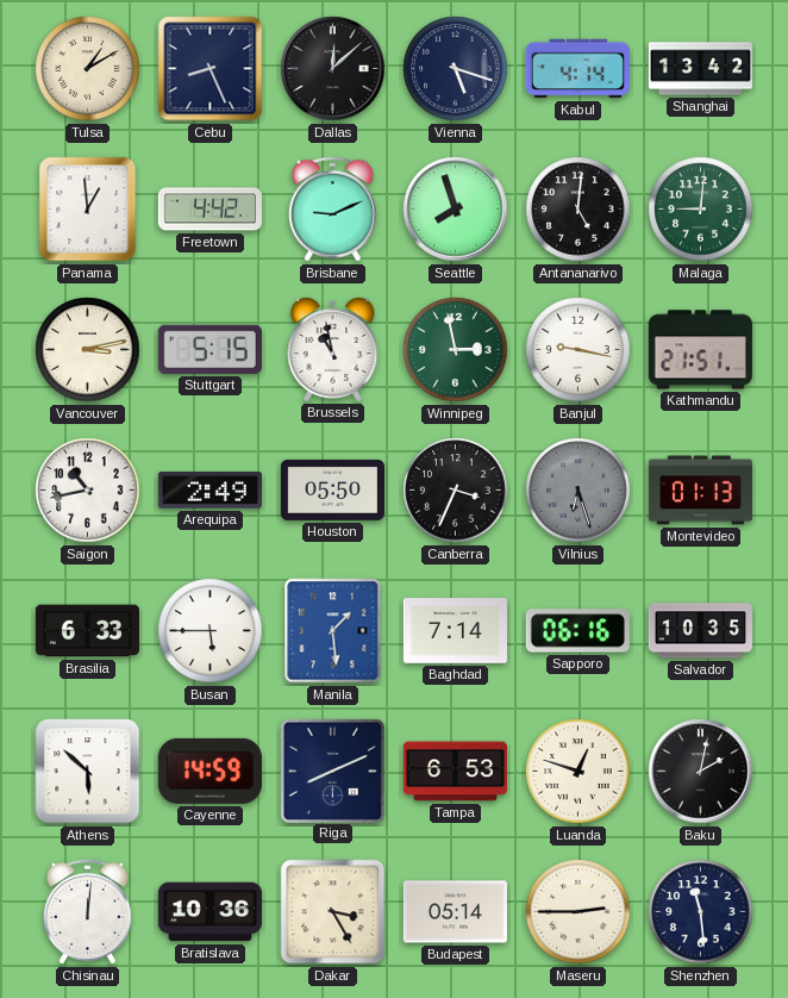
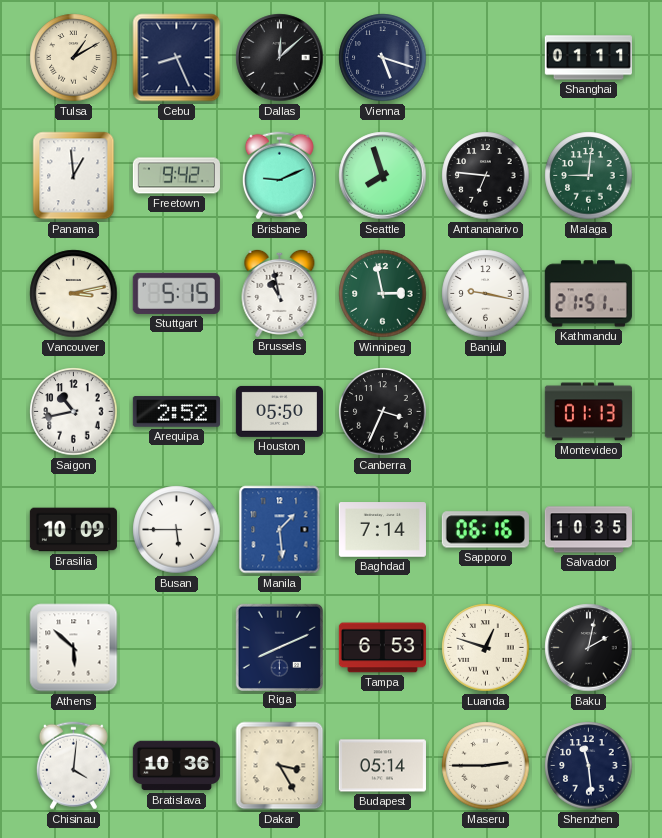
Kabul: 4:14 -> none (577, 69)
Shanghai: 13:42 -> 01:11 (588, 58)
Freetown: 4:42 -> 9:42 (176, 176)
Antananarivo: 5:01 -> 6:46 (486, 176)
Arequipa: 2:49 -> 2:52 (176, 412)
Vilnius: 6:27 -> none (579, 491)
Brasilia: 6:33 -> 10:09 (73, 530)
Cayenne: 14:59 -> none (209, 771)
Chisinau: 12:01 -> 4:01 (73, 766)
